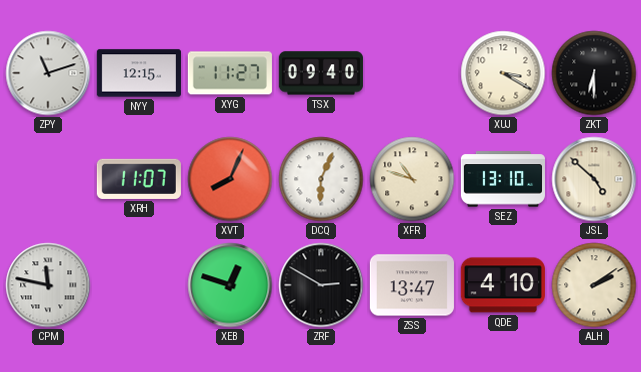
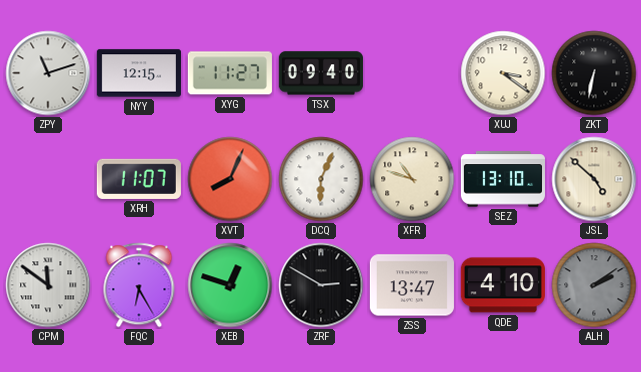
XUJ: 3:20 -> 3:21 (503, 73)
ZKT: 6:30 -> 6:32 (594, 73)
CPM: 11:47 -> 11:51 (48, 285)
FQC: none -> 6:25 (139, 285)
ALH dial: cream -> grey (594, 285)
